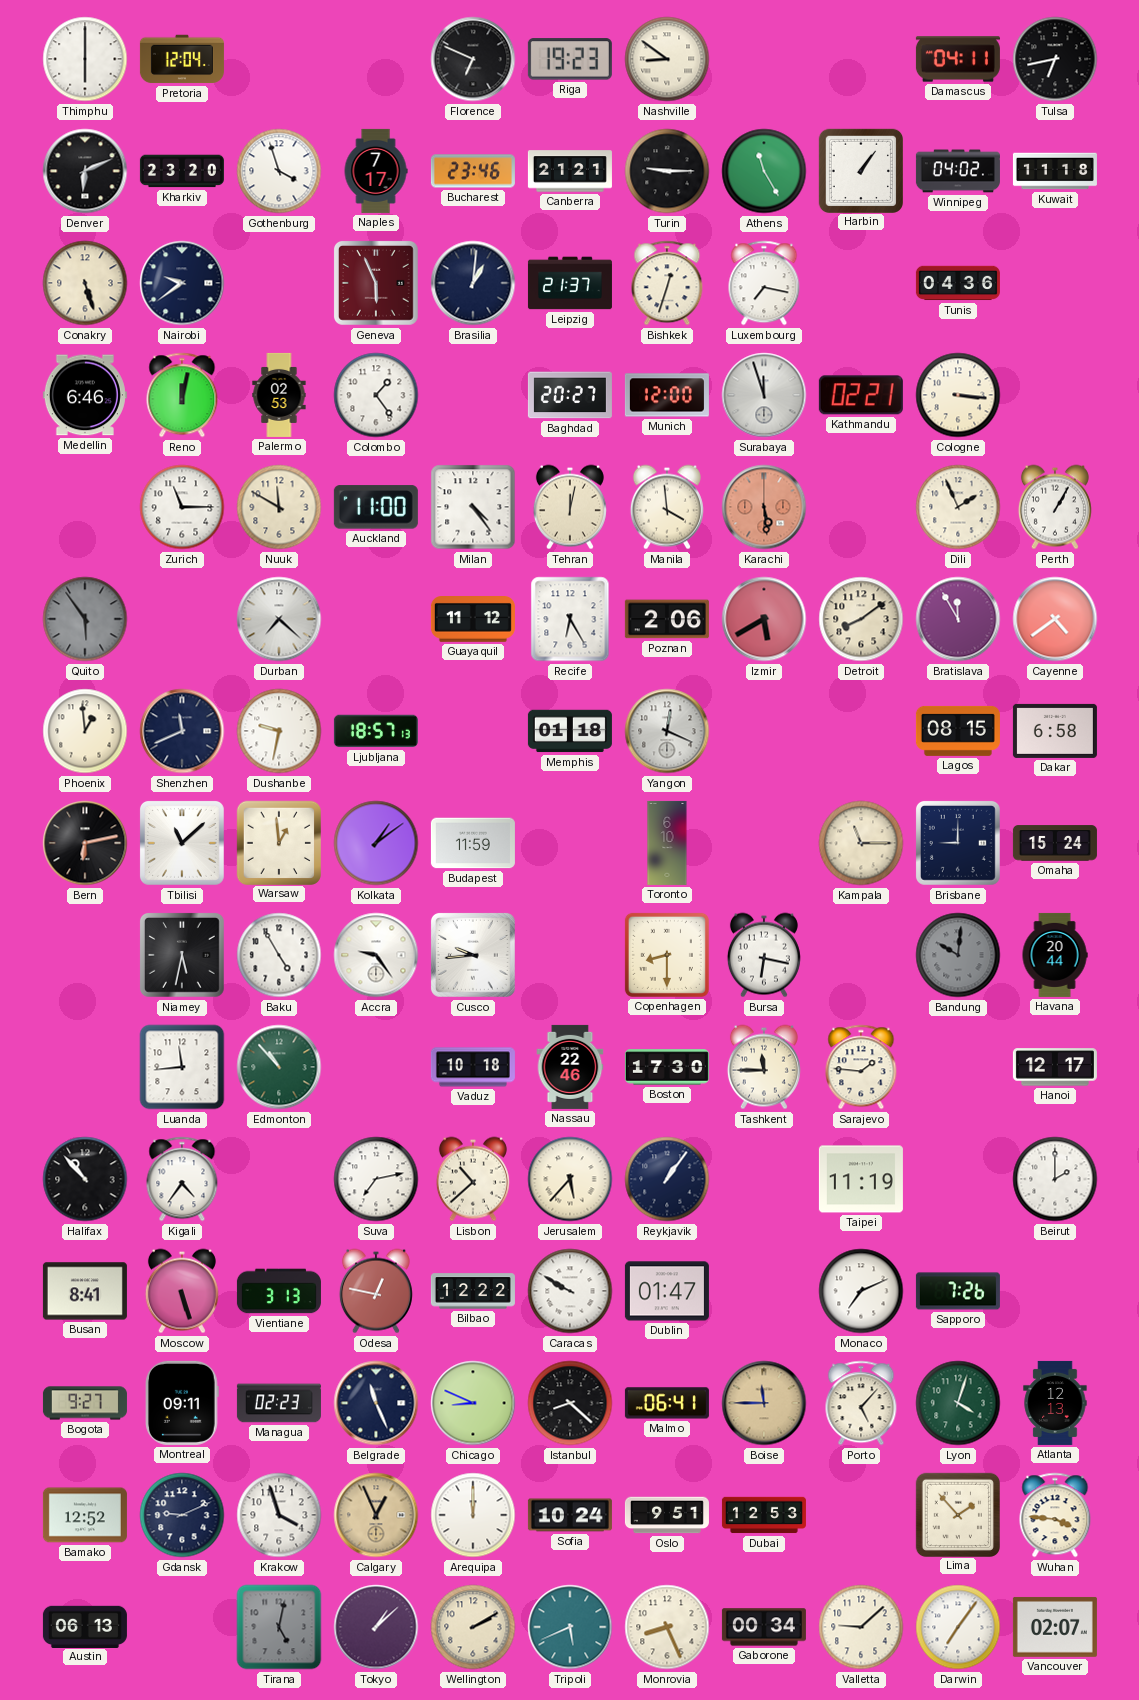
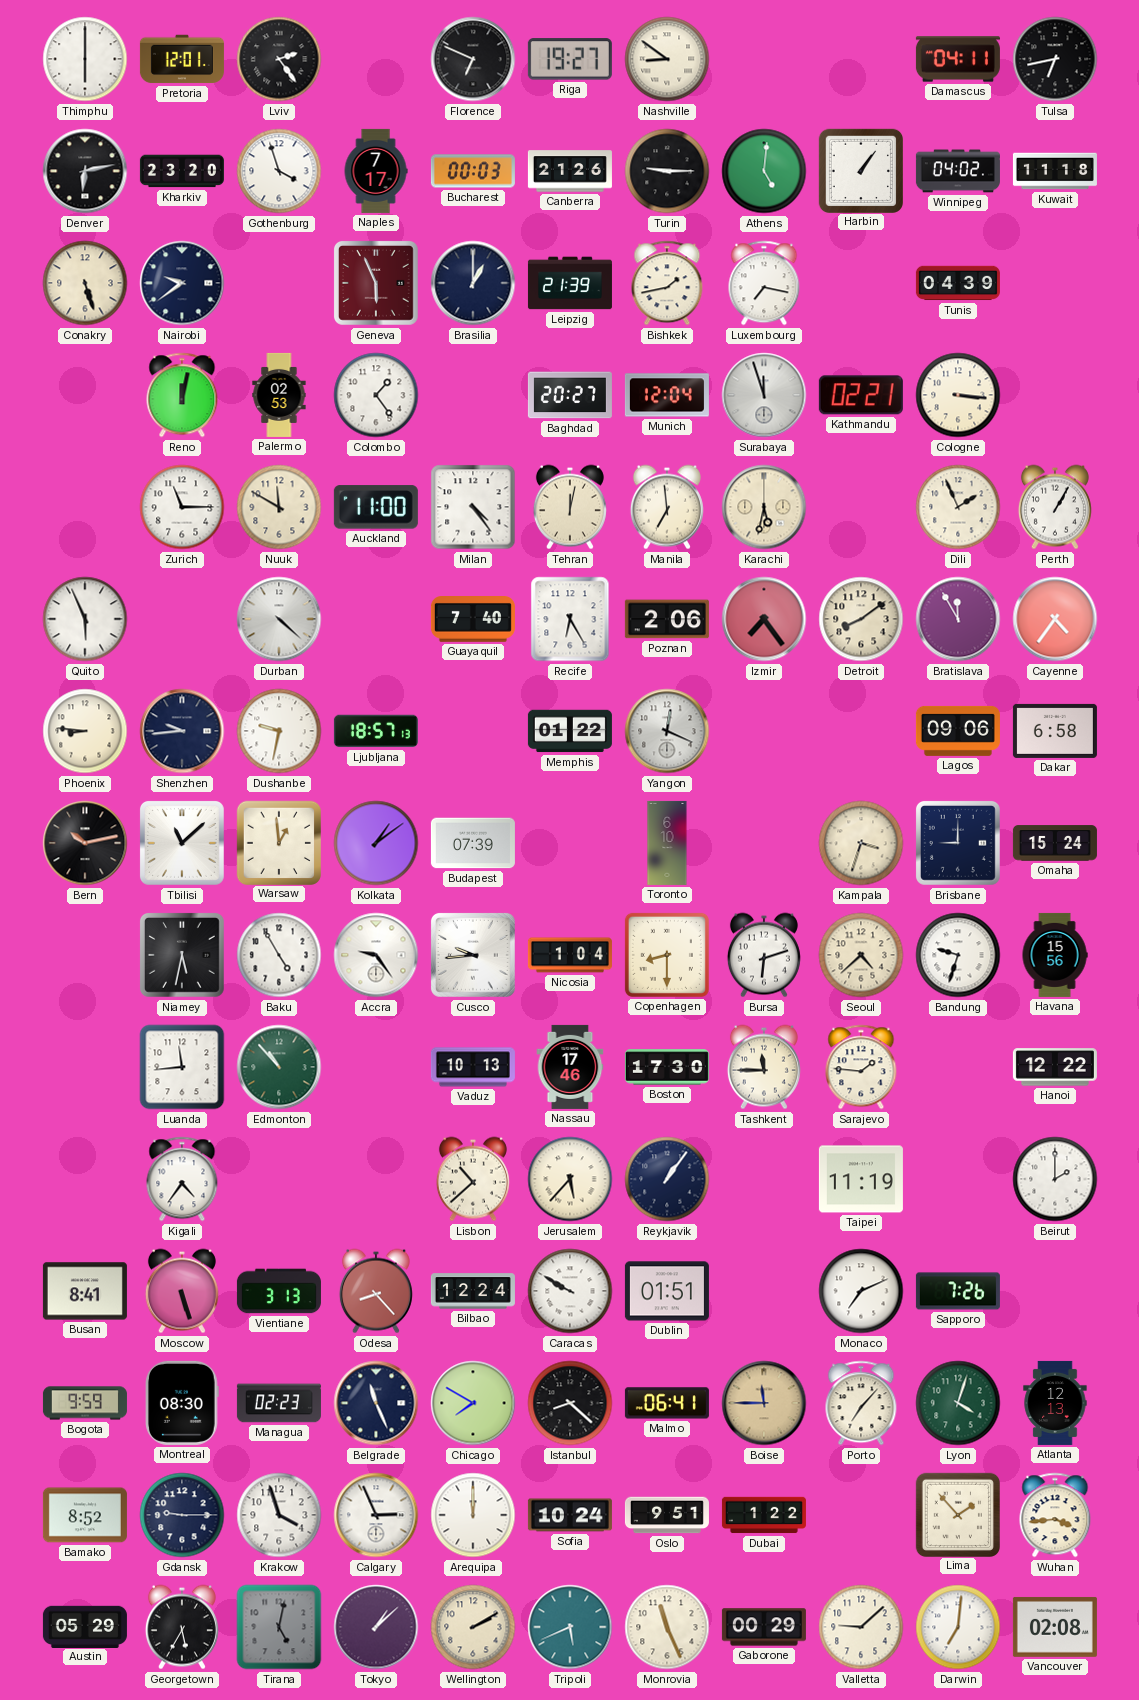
Pretoria: 12:04 -> 12:01 (182, 59)
Lviv: none -> 2:24 (279, 59)
Riga: 19:23 -> 19:27 (570, 59)
Denver: 6:11 -> 6:13 (85, 171)
Bucharest: 23:46 -> 00:03 (473, 171)
Canberra: 21:21 -> 21:26 (570, 171)
Athens: 11:25 -> 5:01 (764, 171)
Brasilia: 1:01 -> 1:00 (473, 283)
Leipzig: 21:37 -> 21:39 (570, 283)
Bishkek: 12:33 -> 1:43 (667, 283)
Tunis: 04:36 -> 04:39 (958, 283)
Medellin: 6:46 -> none (85, 395)
Munich: 12:00 -> 12:04 (667, 395)
Manila: 3:59 -> 6:59 (667, 507)
Karachi: 5:29 -> 5:32 (764, 507)
Karachi dial: salmon -> cream (764, 507)
Quito: 5:54 -> 5:56 (85, 619)
Quito dial: grey -> white (85, 619)
Durban: 7:22 -> 4:22 (279, 619)
Guayaquil: 11:12 -> 7:40 (473, 620)
Izmir: 5:40 -> 7:24 (764, 619)
Cayenne: 4:39 -> 4:36 (1055, 619)
Phoenix: 12:59 -> 8:46 (85, 731)
Shenzhen: 11:41 -> 9:44 (182, 731)
Memphis: 01:18 -> 01:22 (570, 731)
Lagos: 08:15 -> 09:06 (958, 731)
Bern: 6:13 -> 10:13 (85, 843)
Budapest: 11:59 -> 07:39 (473, 843)
Kampala: 11:15 -> 3:33 (861, 843)
Nicosia: none -> 1:04 (570, 955)
Bursa: 6:17 -> 6:12 (764, 955)
Seoul: none -> 4:38 (861, 955)
Bandung: 10:01 -> 9:33 (958, 955)
Bandung dial: grey -> white (958, 955)
Havana: 20:44 -> 15:56 (1055, 955)
Vaduz: 10:18 -> 10:13 (473, 1067)
Nassau: 22:46 -> 17:46 (570, 1067)
Hanoi: 12:17 -> 12:22 (1055, 1067)
Halifax: 10:53 -> none (85, 1179)
Suva: 7:13 -> none (376, 1179)
Odesa: 12:47 -> 8:23 (376, 1291)
Bilbao: 12:22 -> 12:24 (473, 1291)
Dublin: 01:47 -> 01:51 (667, 1291)
Bogota: 9:27 -> 9:59 (85, 1403)
Montreal: 09:11 -> 08:30 (183, 1403)
Chicago: 8:49 -> 7:50 (473, 1403)
Porto: 5:07 -> 7:07 (861, 1403)
Bamako: 12:52 -> 8:52 (85, 1515)
Gdansk: 9:11 -> 9:15 (182, 1515)
Calgary: 12:56 -> 2:56 (376, 1515)
Calgary dial: champagne -> white (376, 1515)
Dubai: 12:53 -> 1:22 (764, 1515)
Wuhan: 3:46 -> 3:44 (1055, 1515)
Austin: 06:13 -> 05:29 (85, 1626)
Georgetown: none -> 5:35 (182, 1627)
Monrovia: 8:26 -> 11:26 (667, 1627)
Gaborone: 00:34 -> 00:29 (764, 1627)
Darwin: 7:06 -> 7:01 (958, 1627)
Vancouver: 02:07 -> 02:08 (1055, 1627)
